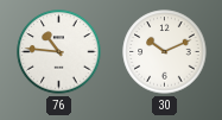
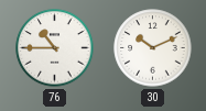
76: 10:46 -> 10:45 (55, 48)
